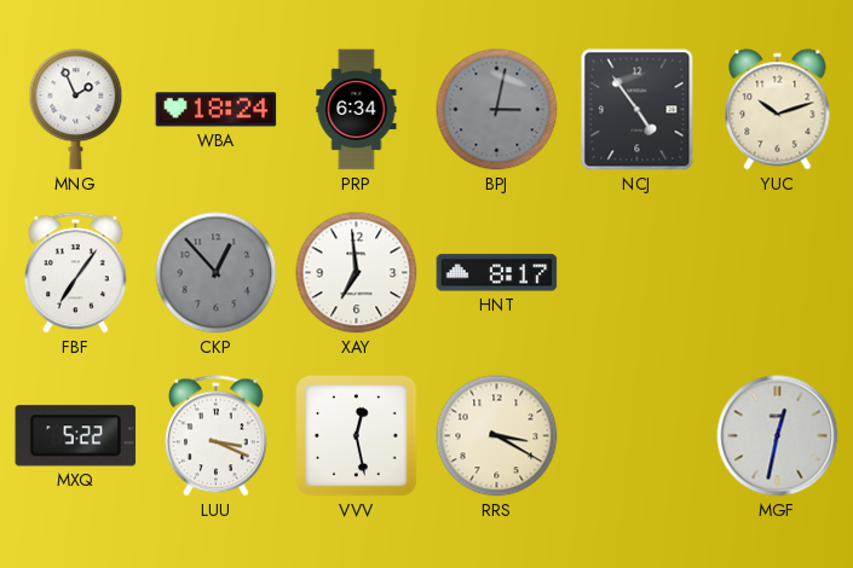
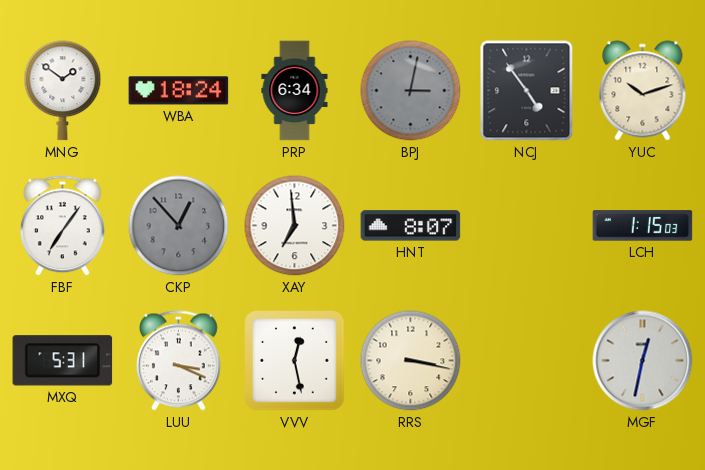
MNG: 1:56 -> 1:51 (63, 91)
HNT: 8:17 -> 8:07 (411, 226)
LCH: none -> 1:15 (643, 226)
MXQ: 5:22 -> 5:31 (63, 361)
RRS: 3:20 -> 3:17 (411, 361)
